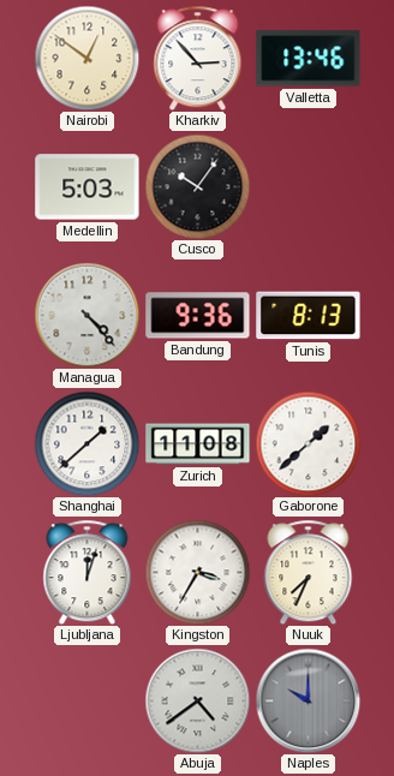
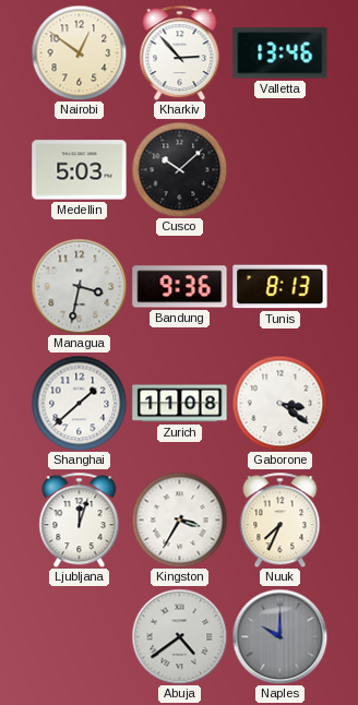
Cusco: 10:06 -> 10:08 (179, 169)
Managua: 4:23 -> 3:32 (79, 286)
Gaborone: 1:38 -> 3:21 (279, 403)
